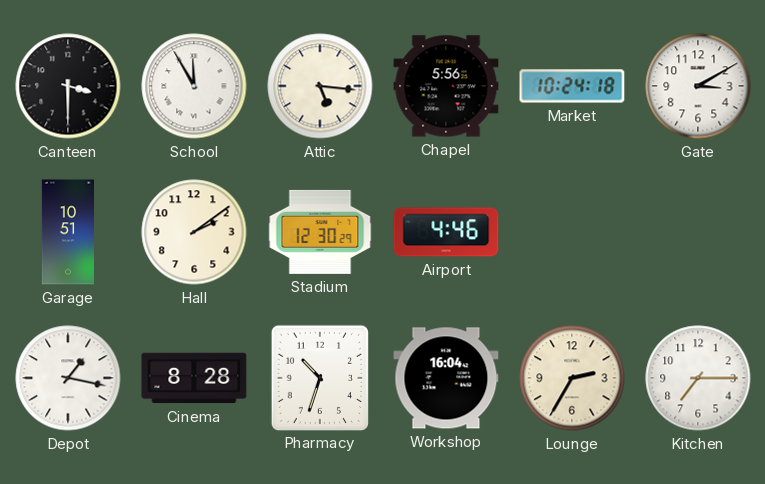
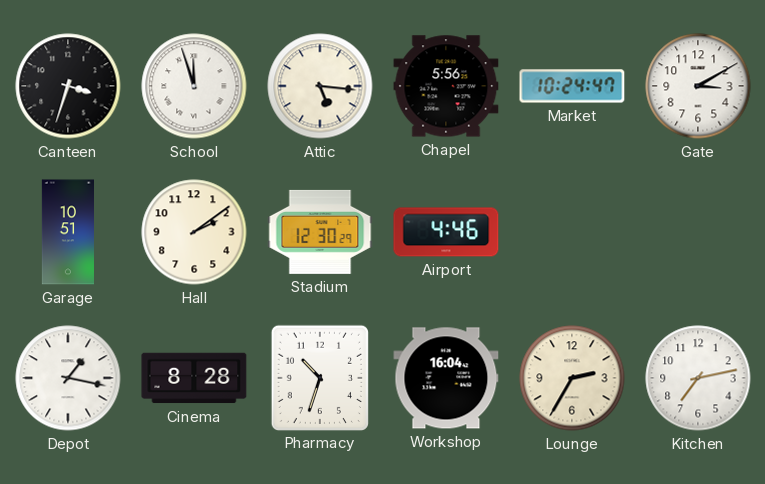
Canteen: 3:30 -> 3:33 (68, 86)
School: 11:55 -> 11:57 (194, 86)
Market: 10:24:18 -> 10:24:47 (572, 86)
Kitchen: 7:15 -> 7:13 (698, 378)
